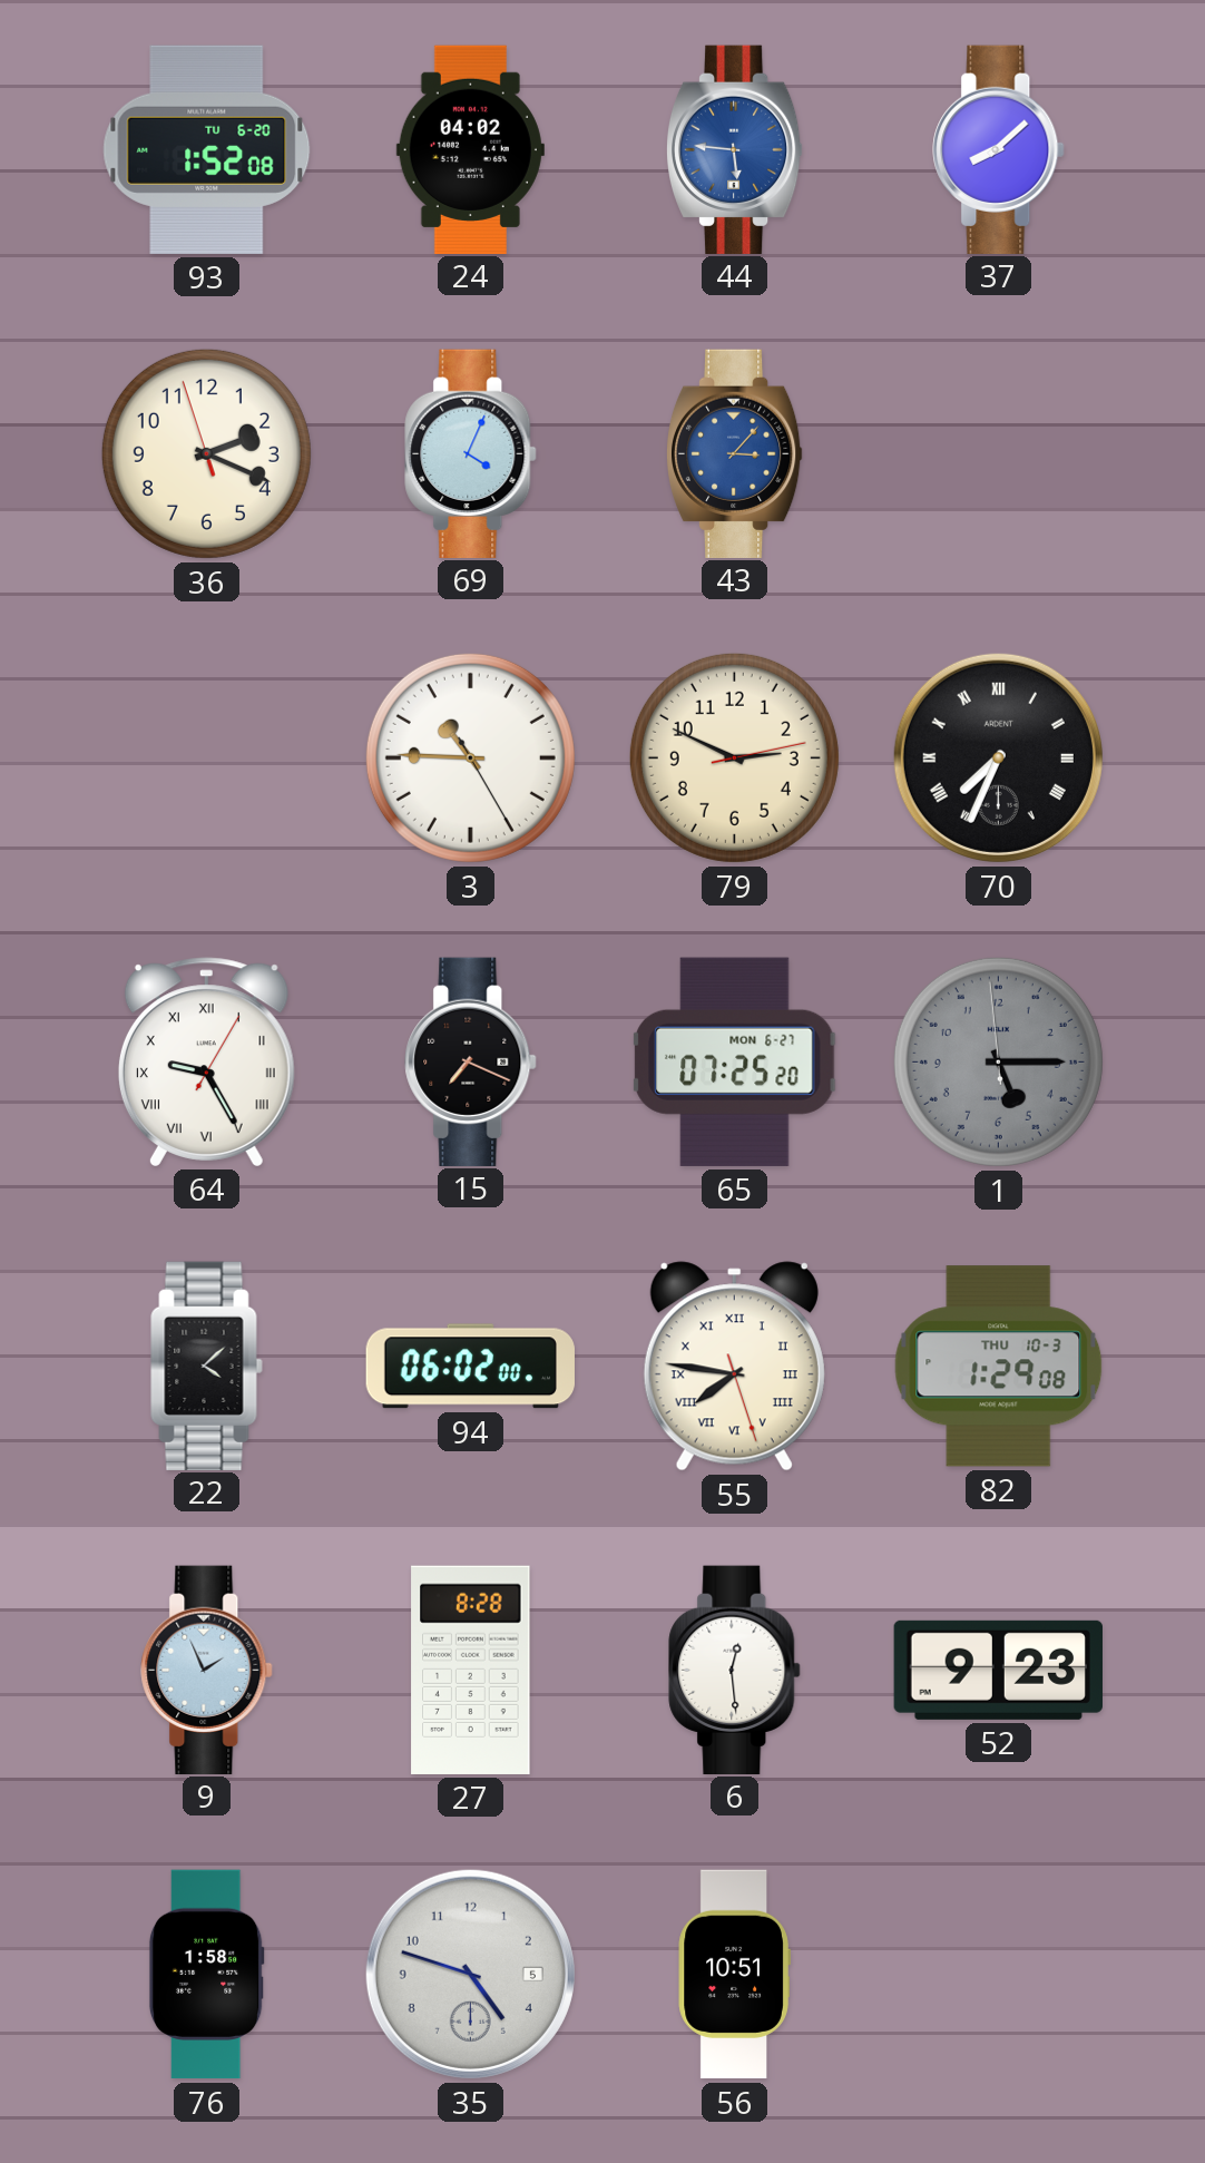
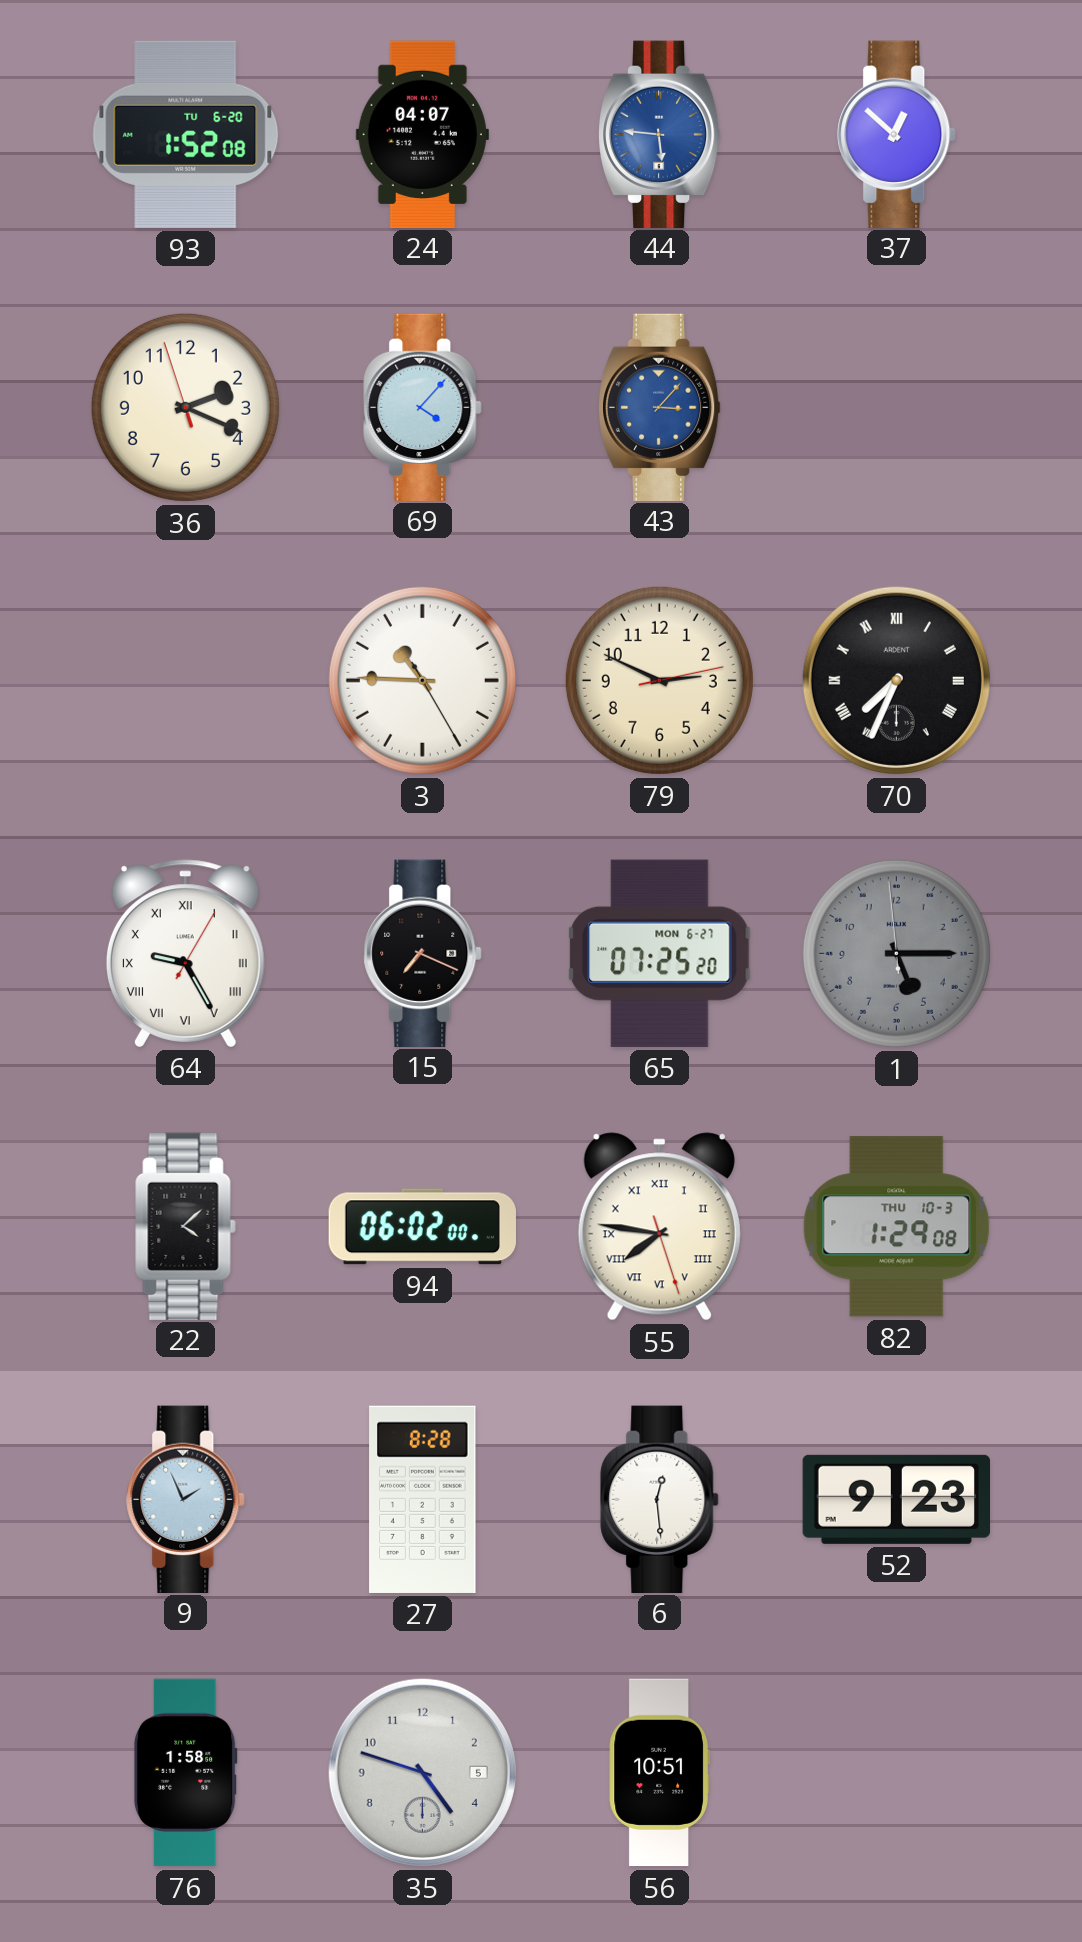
24: 04:02 -> 04:07 (422, 134)
37: 8:08 -> 12:52 (897, 134)
69: 4:04 -> 4:07 (423, 407)
